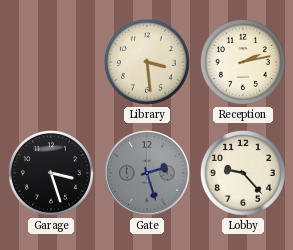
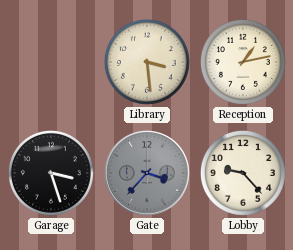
Reception: 2:13 -> 1:13 (243, 62)
Gate: 2:27 -> 3:37 (148, 174)
